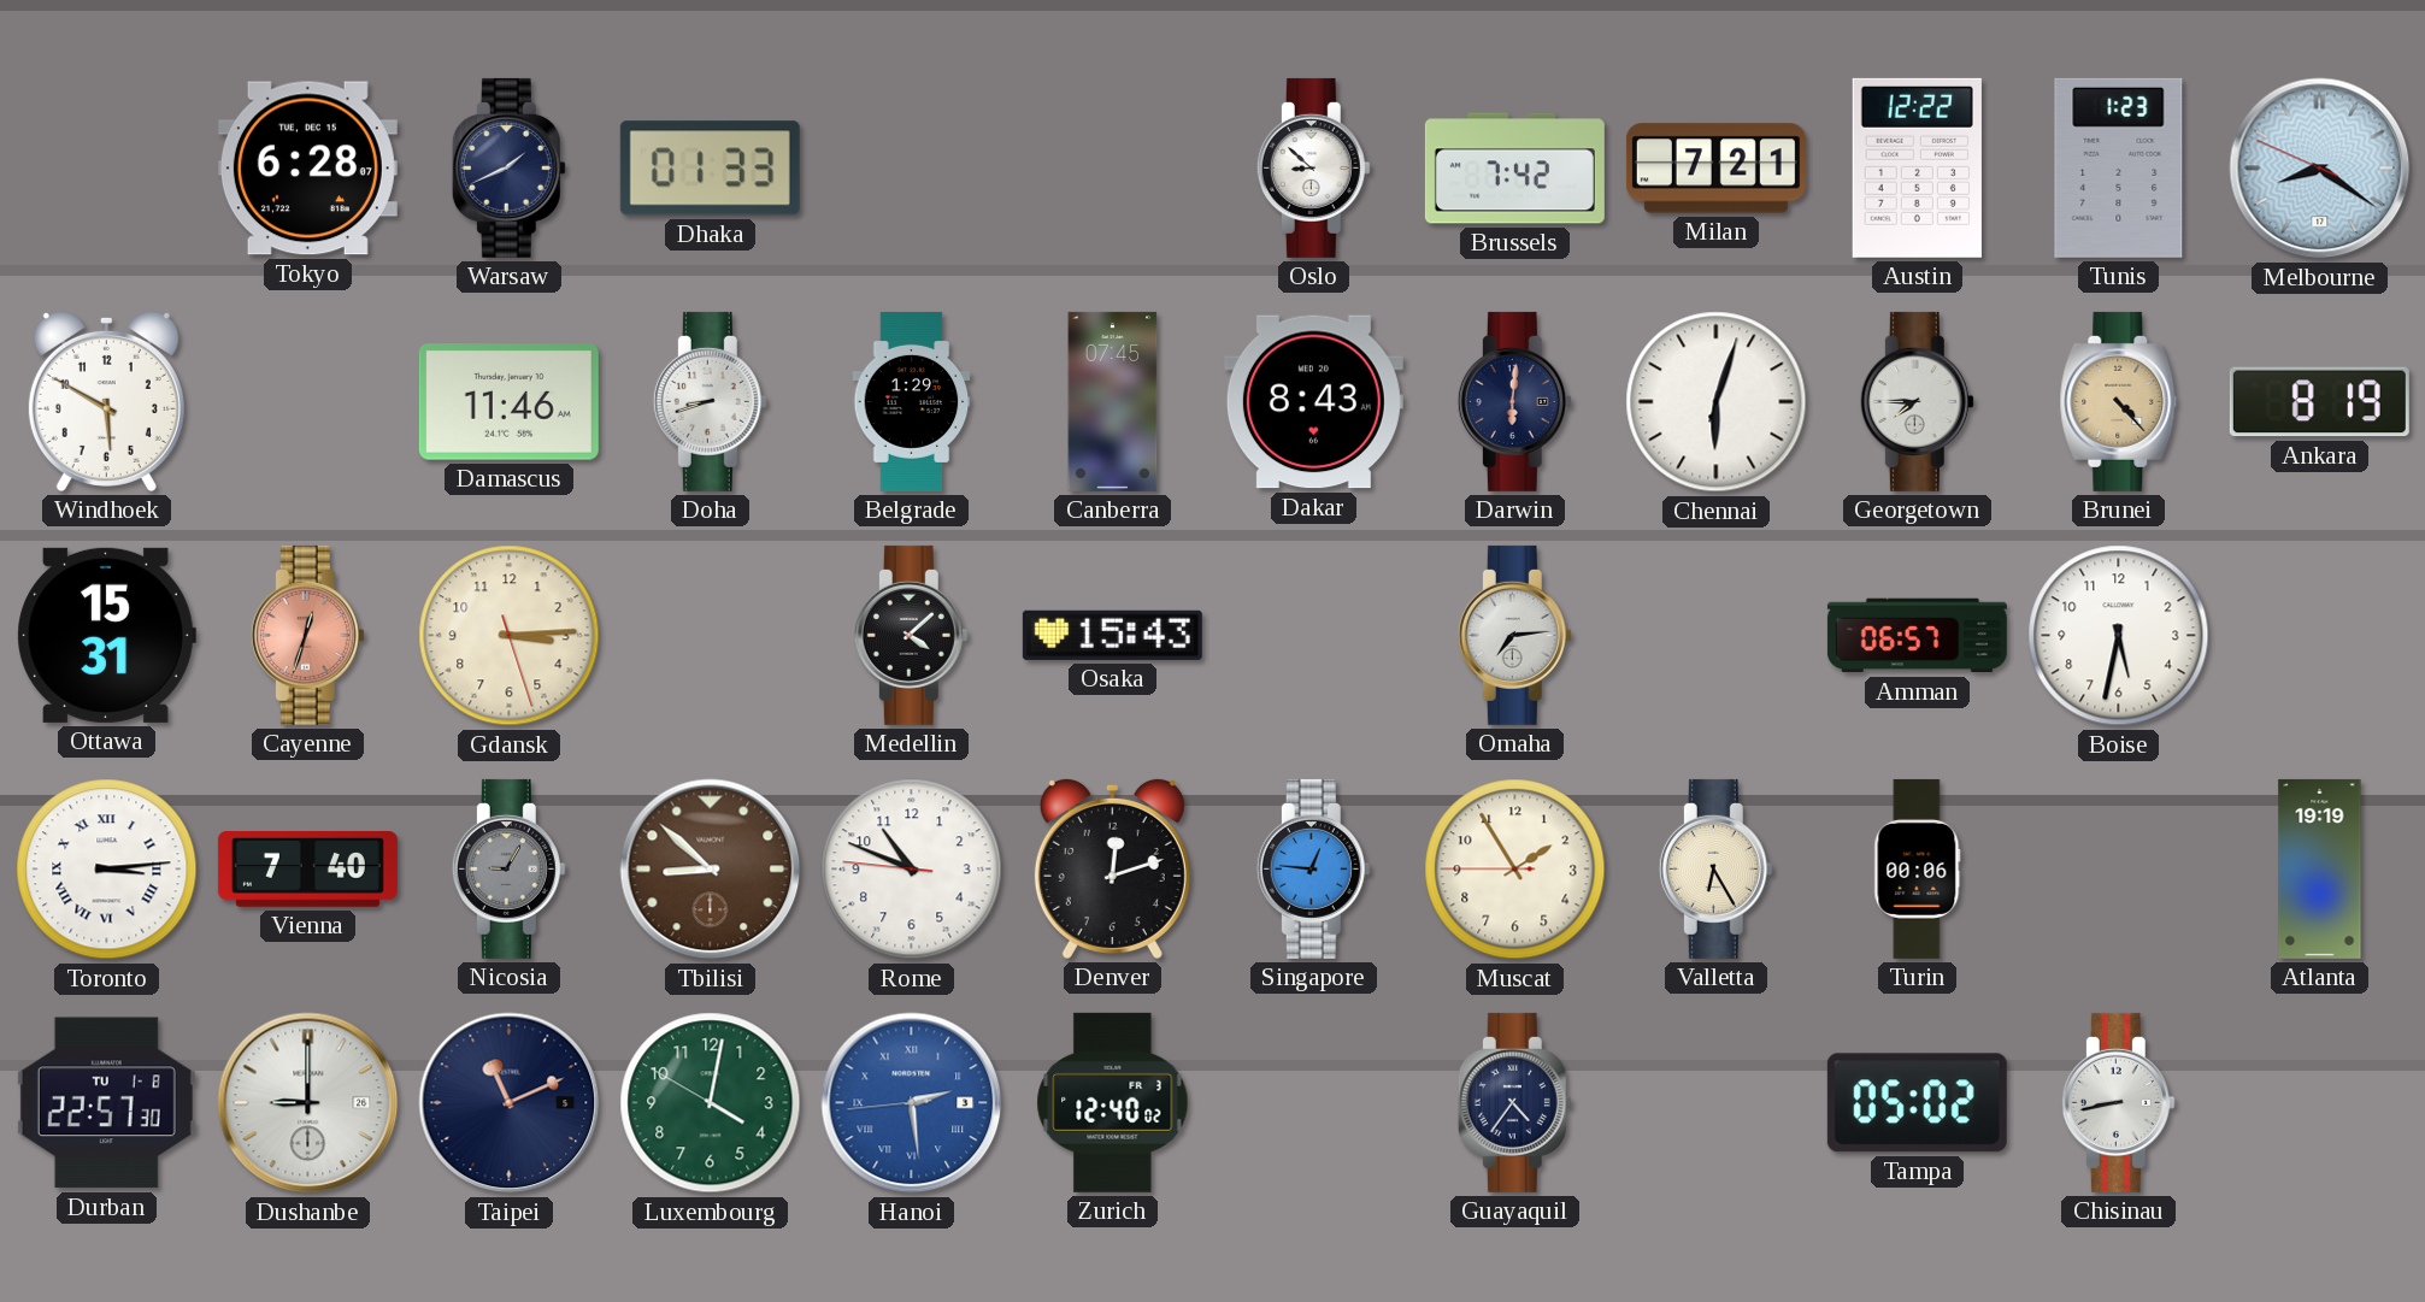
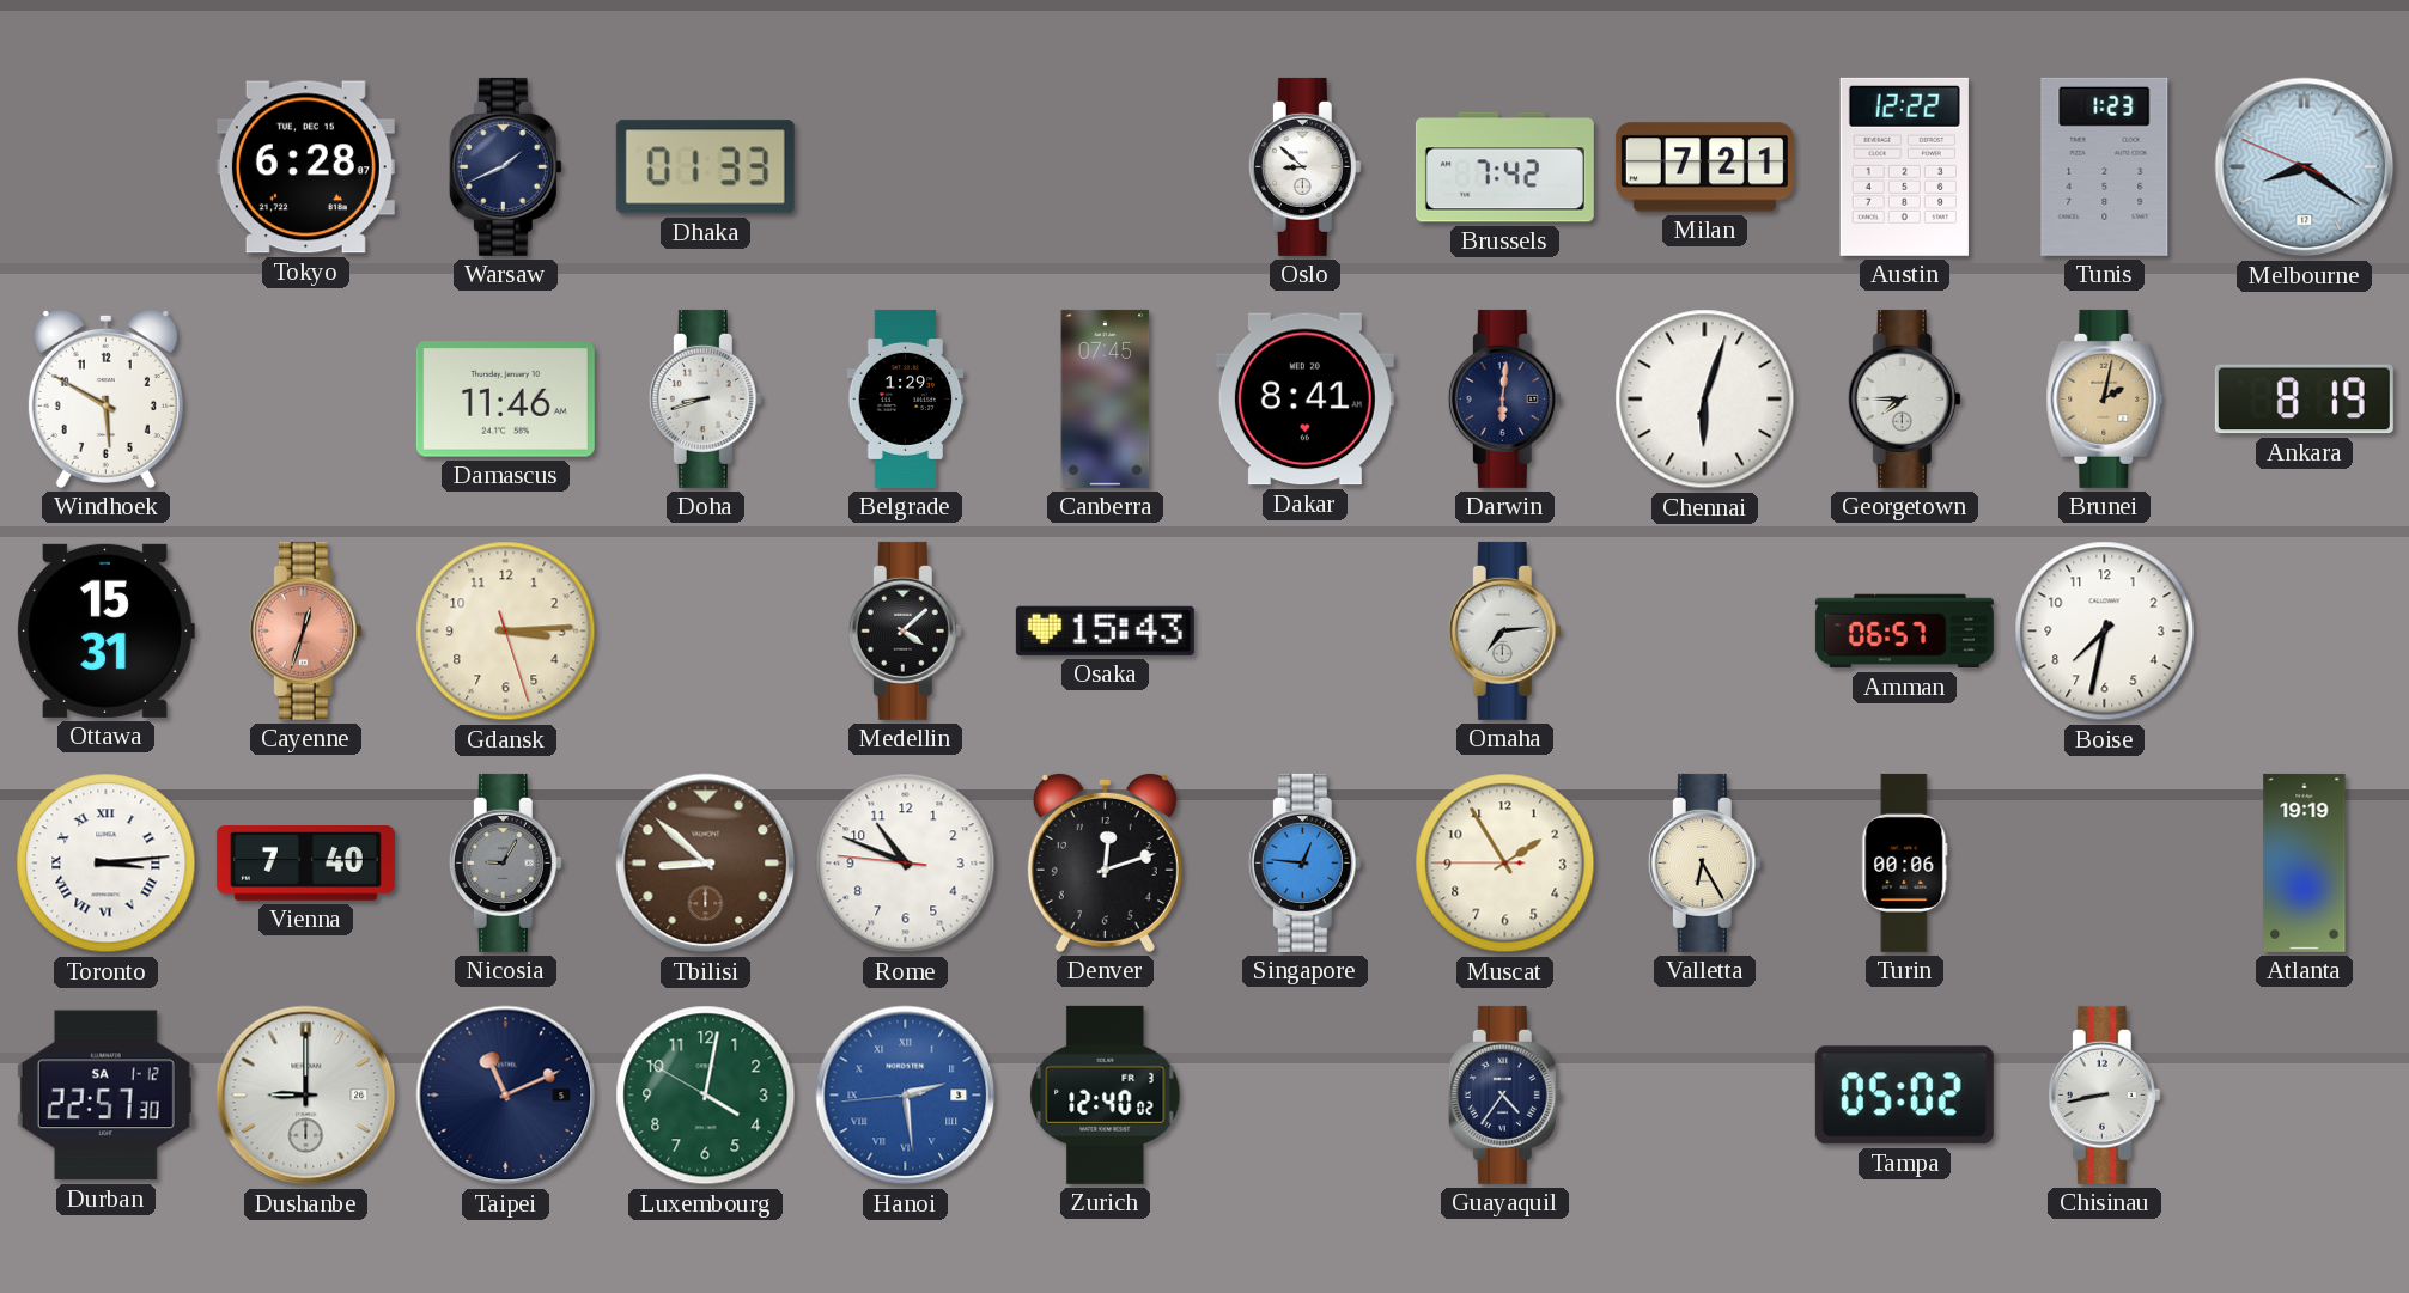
Dakar: 8:43 -> 8:41 (1304, 400)
Brunei: 4:23 -> 2:02 (2105, 398)
Boise: 5:32 -> 7:32 (2105, 632)
Durban date: TU 1-8 -> SA 1-12 (105, 1096)
